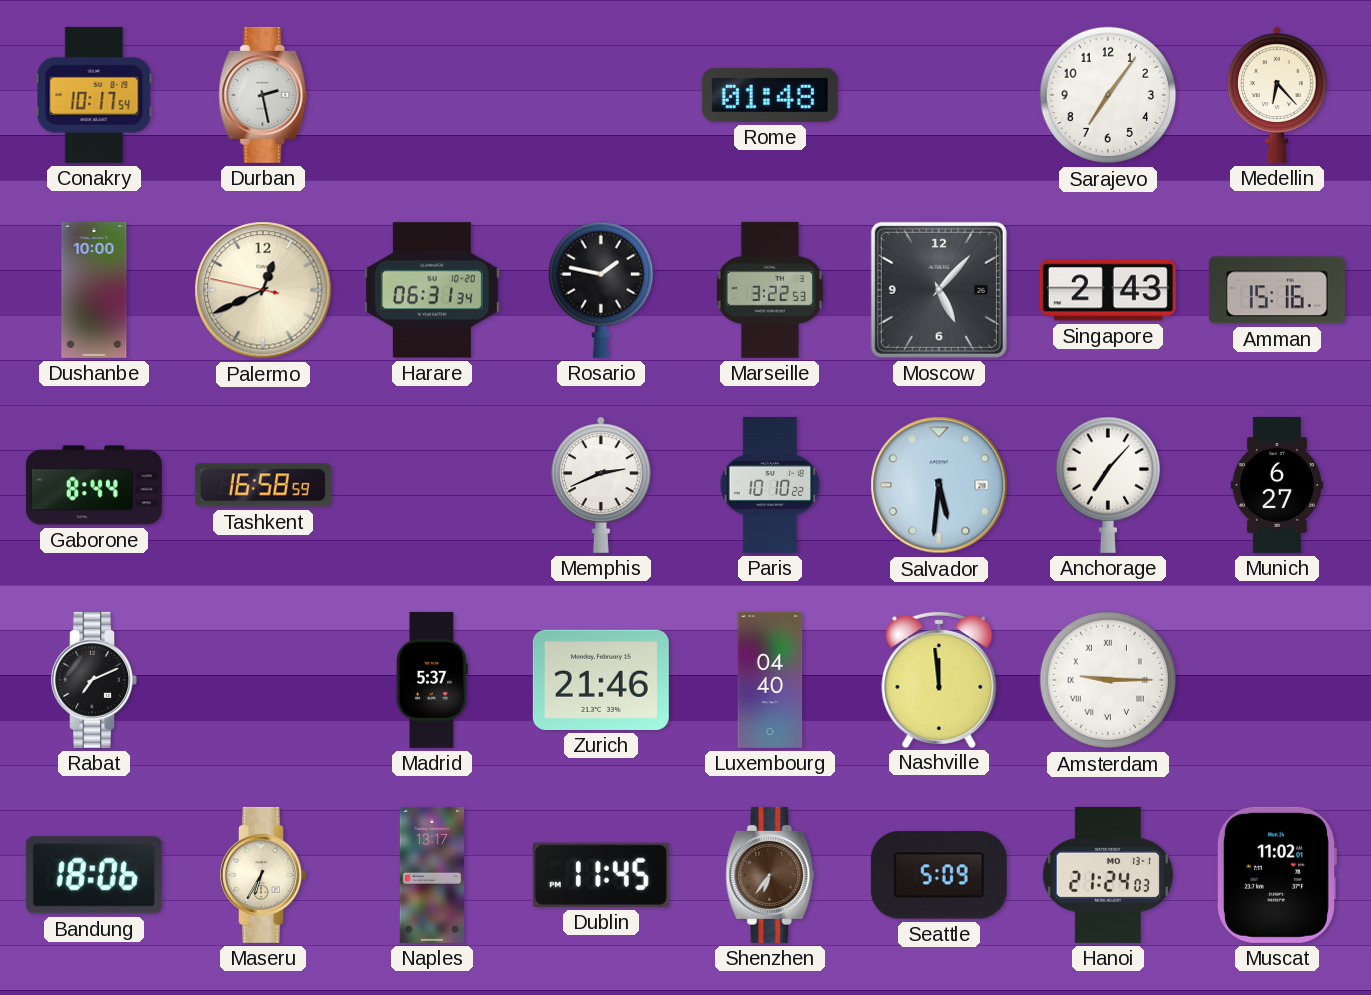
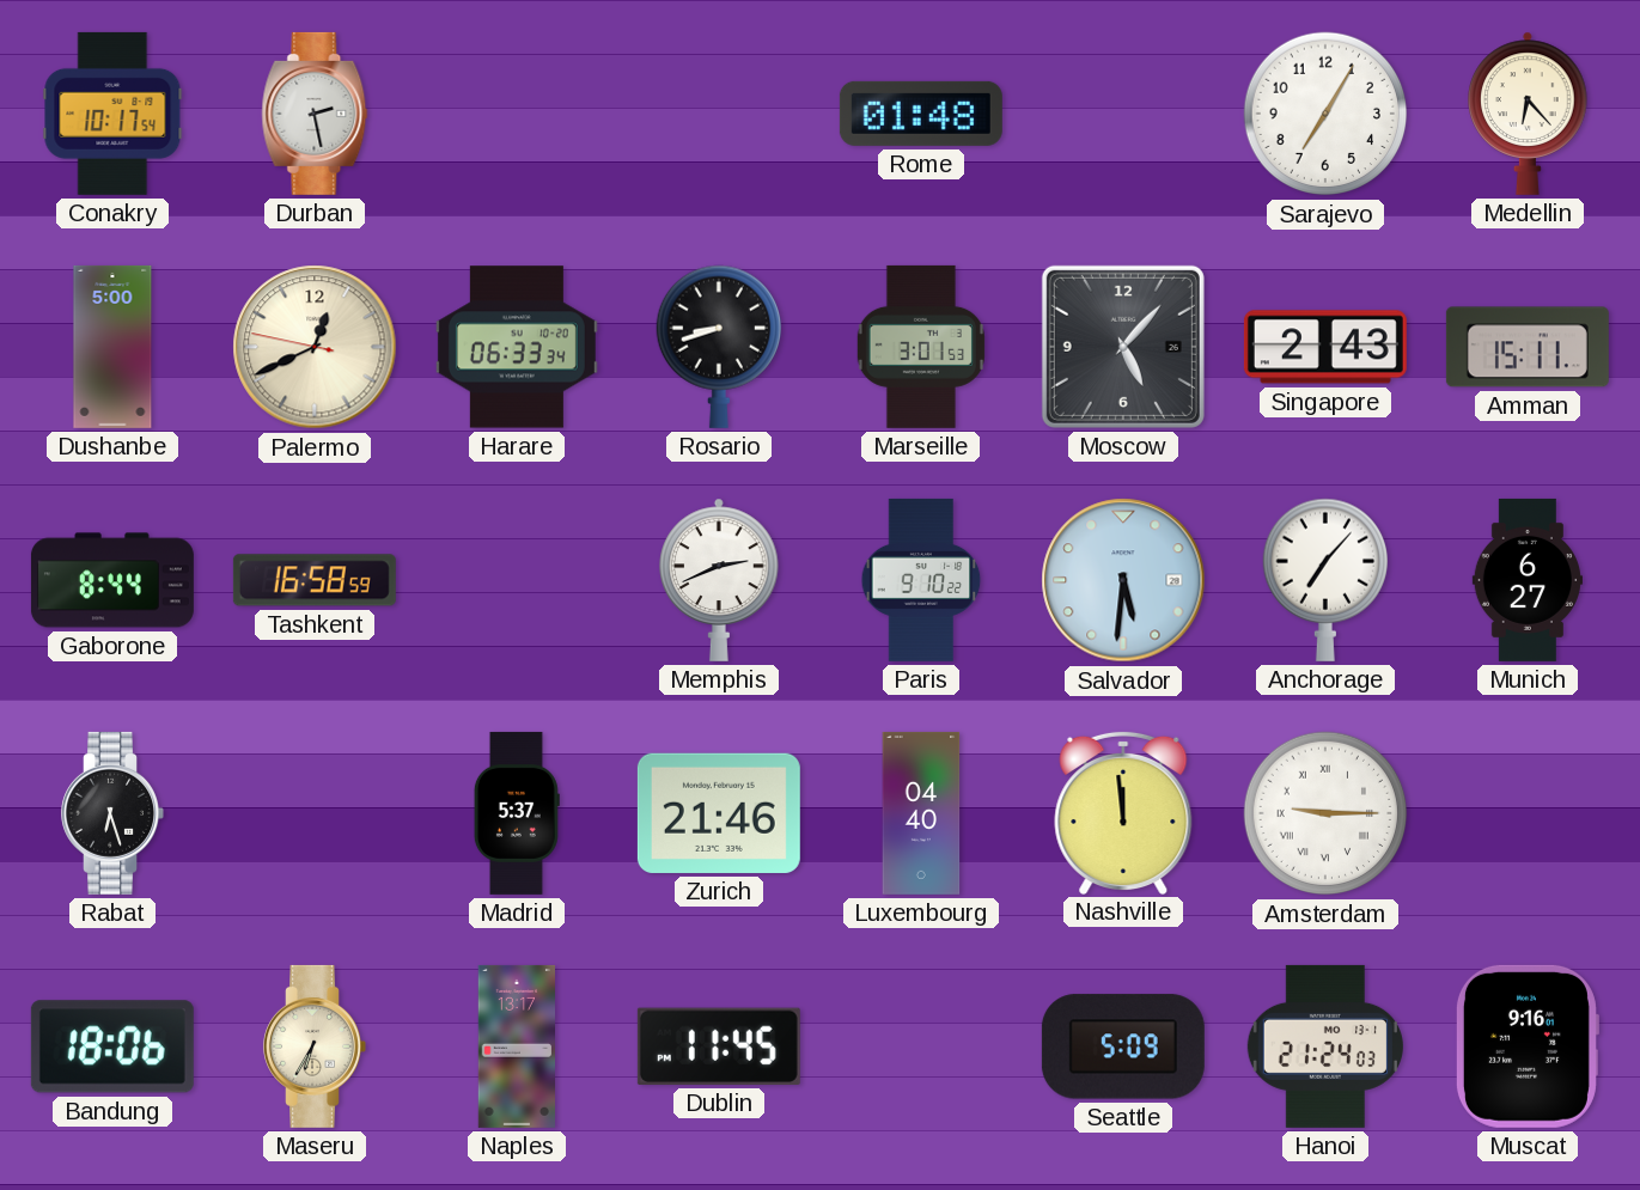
Sarajevo: 7:06 -> 7:05 (1325, 114)
Dushanbe: 10:00 -> 5:00 (112, 347)
Harare: 06:31 -> 06:33 (517, 347)
Rosario: 1:47 -> 8:42 (718, 347)
Marseille: 3:22 -> 3:01 (921, 347)
Amman: 15:16 -> 15:11 (1528, 347)
Paris: 10:10 -> 9:10 (921, 580)
Rabat: 7:11 -> 6:27 (112, 813)
Shenzhen: 6:36 -> none (770, 875)
Muscat: 11:02 -> 9:16 (1526, 1046)
